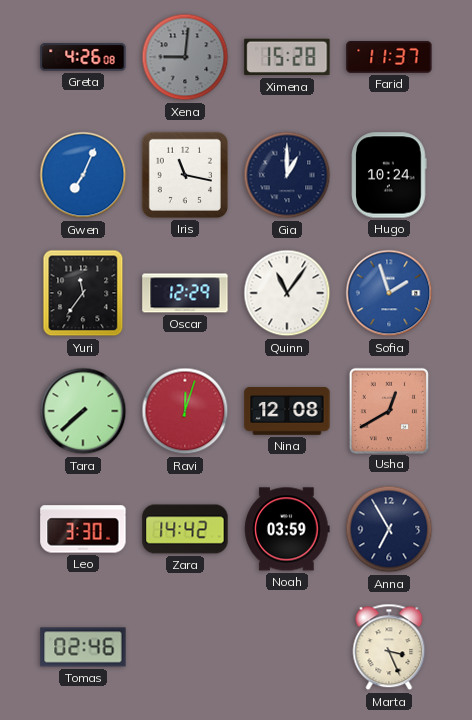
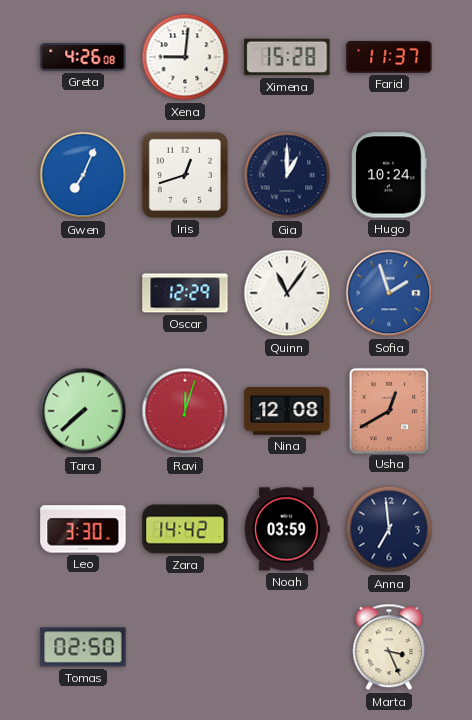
Xena dial: grey -> white (185, 57)
Iris: 11:17 -> 12:42 (185, 175)
Yuri: 11:36 -> none (83, 293)
Anna: 6:55 -> 6:59 (389, 529)
Tomas: 02:46 -> 02:50 (83, 647)
